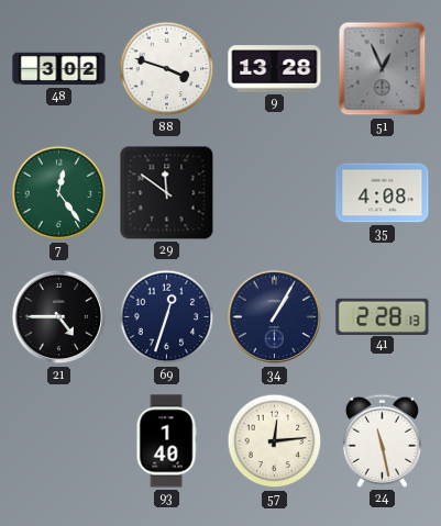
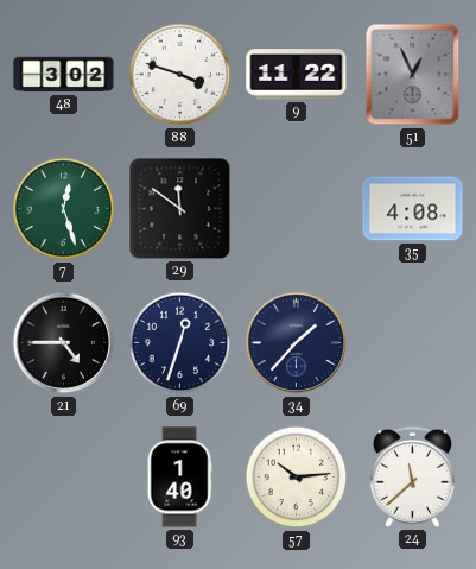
9: 13:28 -> 11:22 (297, 75)
7: 12:24 -> 12:27 (64, 209)
34: 1:05 -> 1:37 (297, 343)
41: 2:28 -> none (383, 316)
57: 12:14 -> 10:14 (297, 478)
24: 11:28 -> 11:38 (412, 476)
